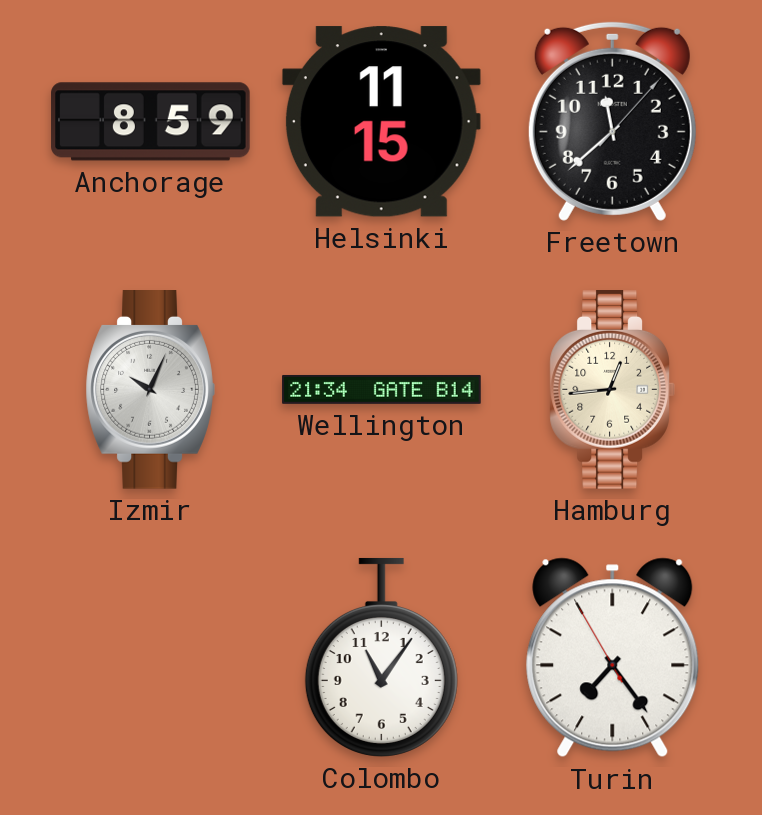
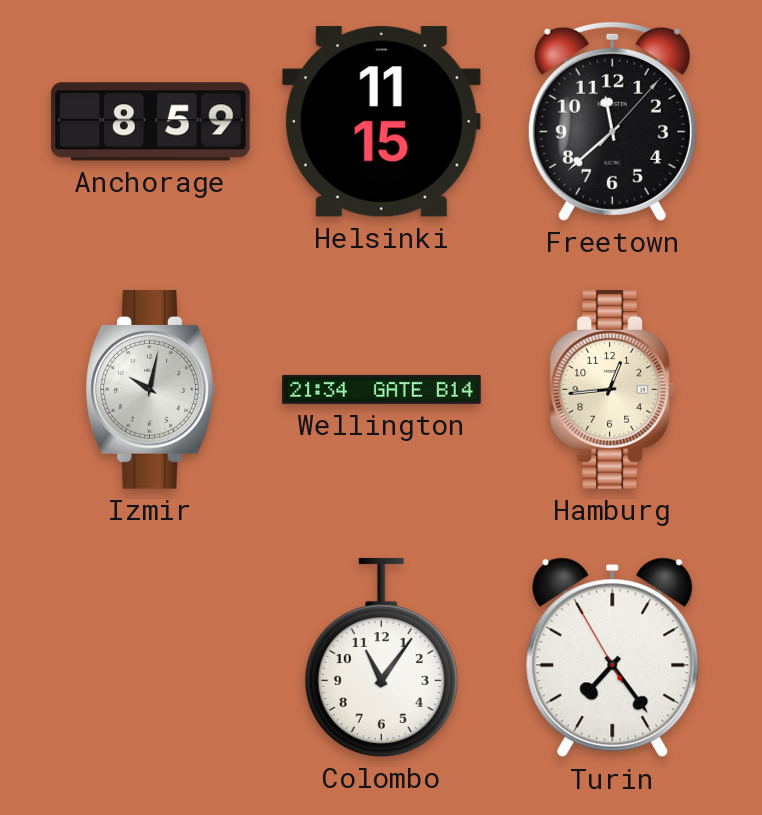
Izmir: 10:04 -> 10:02 (150, 390)
